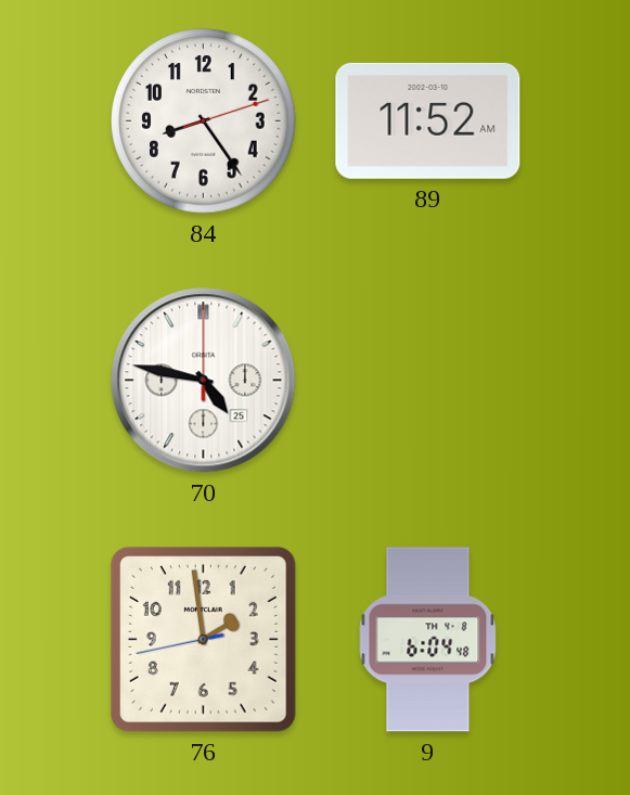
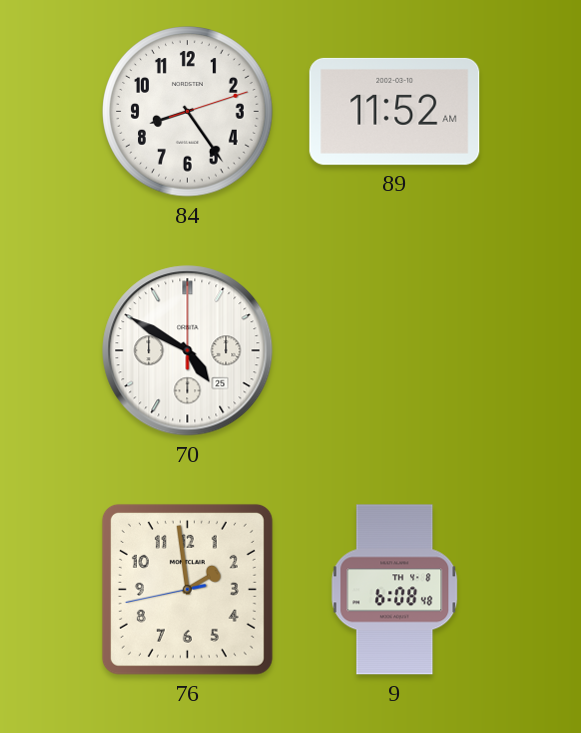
70: 4:47 -> 4:50 (188, 351)
9: 6:04 -> 6:08 (395, 590)
